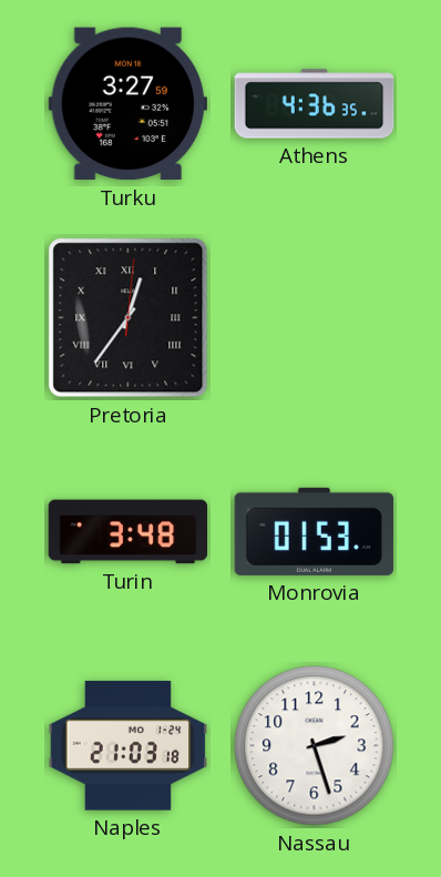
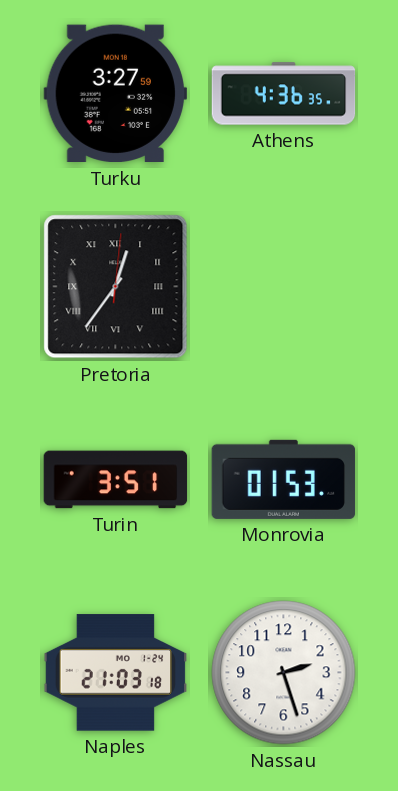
Turin: 3:48 -> 3:51 (116, 480)
